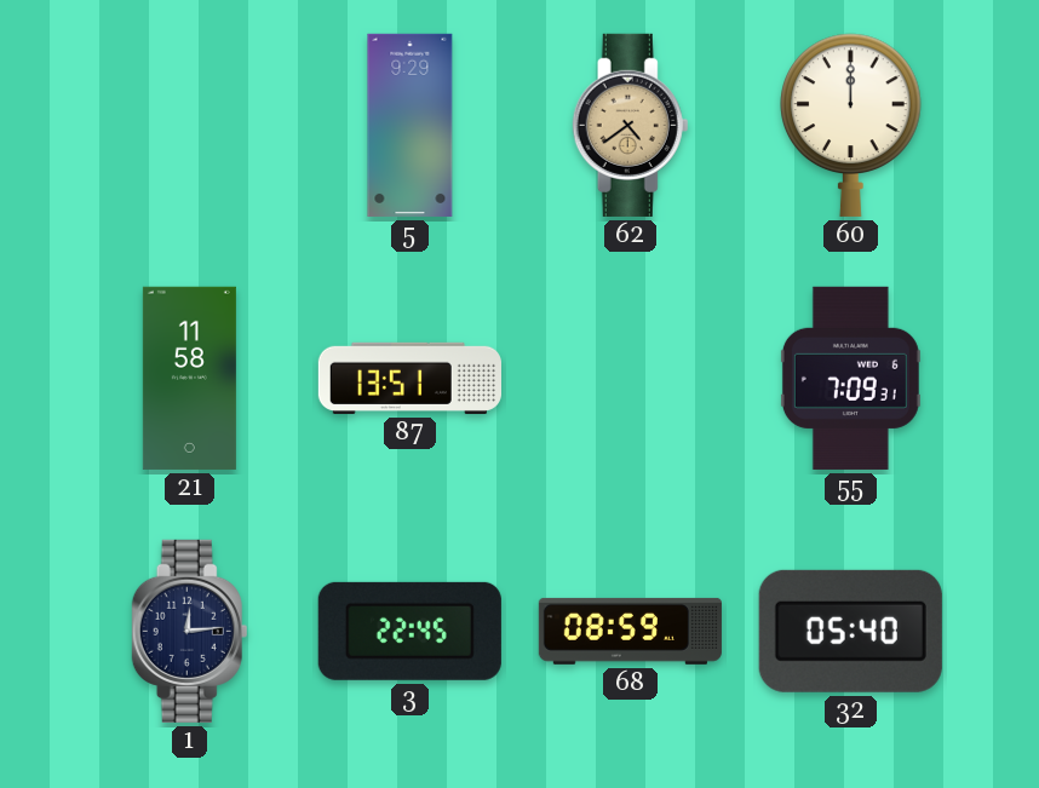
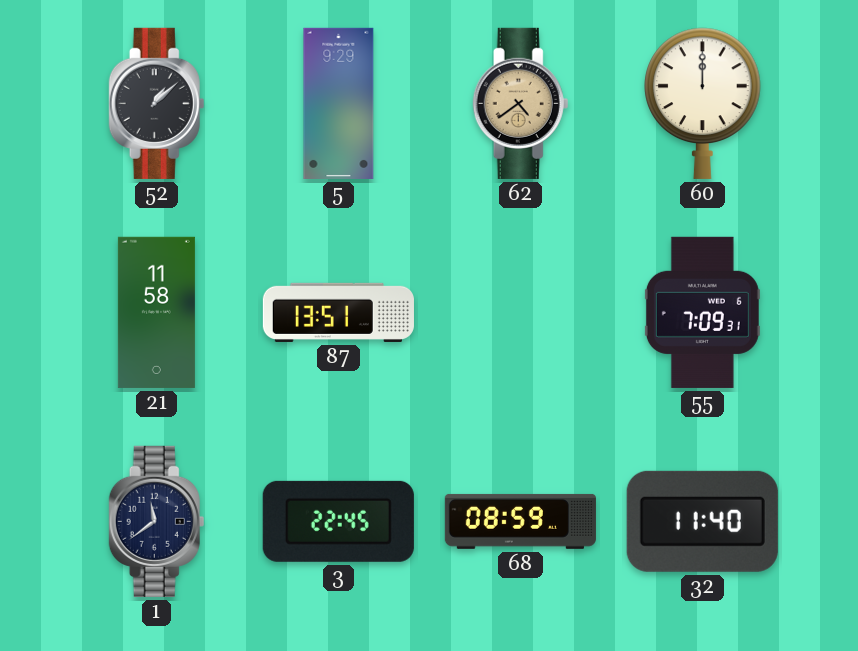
52: none -> 1:08 (157, 103)
1: 12:14 -> 11:39 (157, 521)
32: 05:40 -> 11:40 (702, 521)
